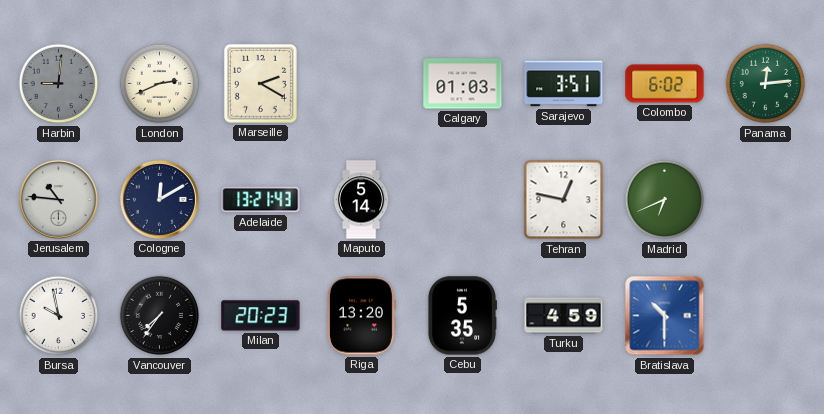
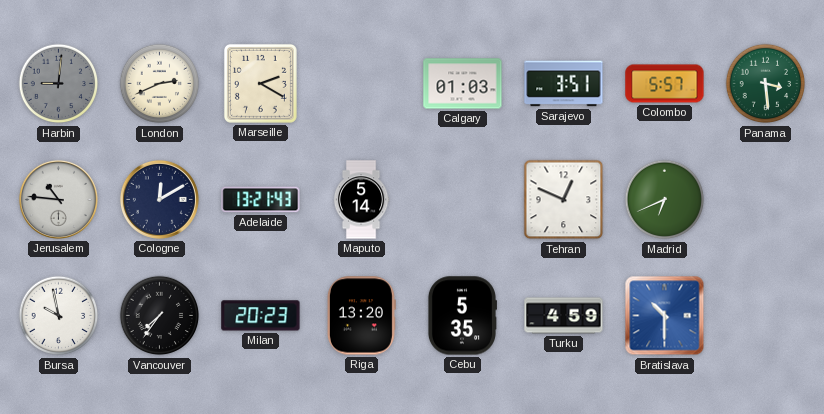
Colombo: 6:02 -> 5:57 (665, 84)
Panama: 12:14 -> 3:29 (766, 84)
Tehran: 12:47 -> 12:49 (564, 200)
